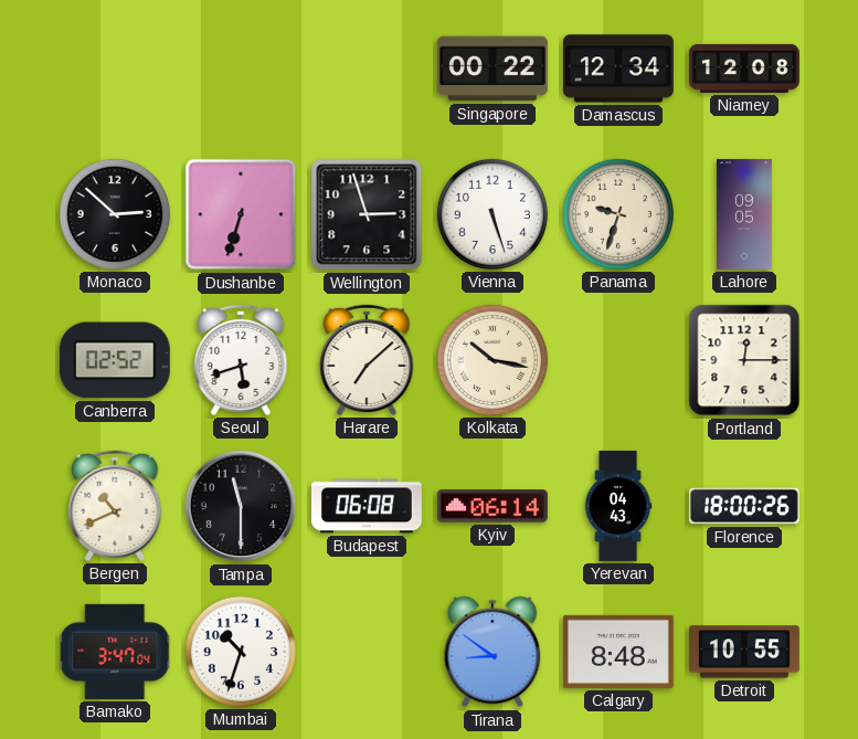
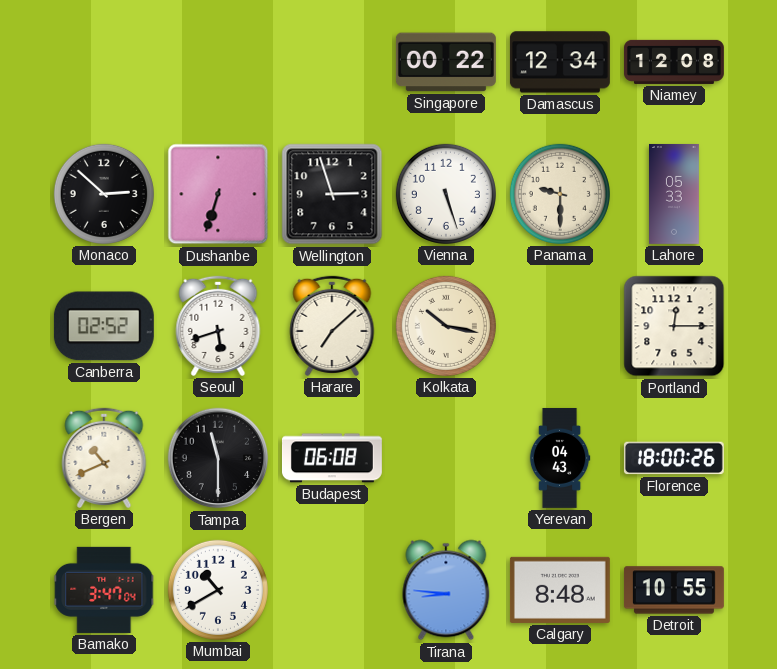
Panama: 9:33 -> 9:30 (560, 194)
Lahore: 09:05 -> 05:33 (675, 194)
Kyiv: 06:14 -> none (492, 506)
Mumbai: 10:33 -> 10:40 (218, 590)
Tirana: 8:51 -> 8:46 (446, 590)
